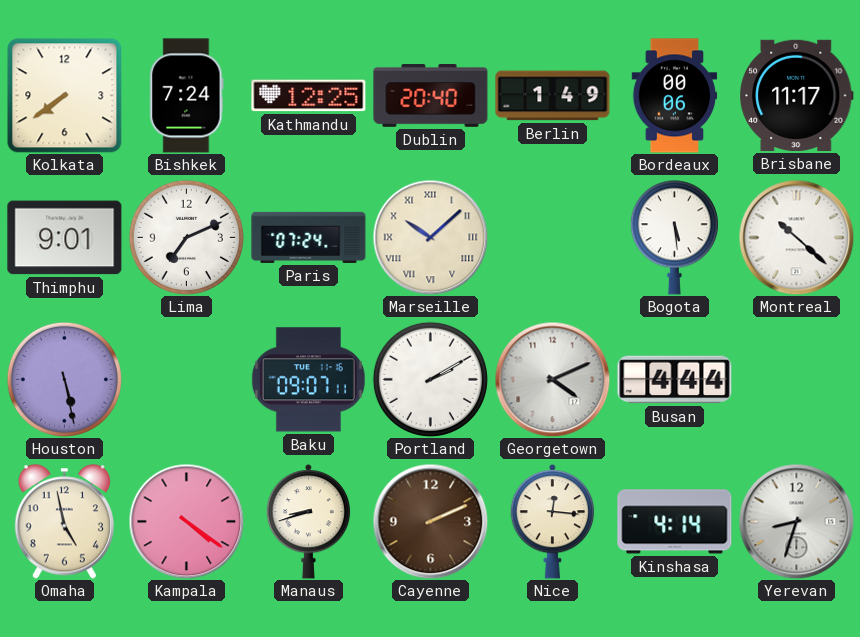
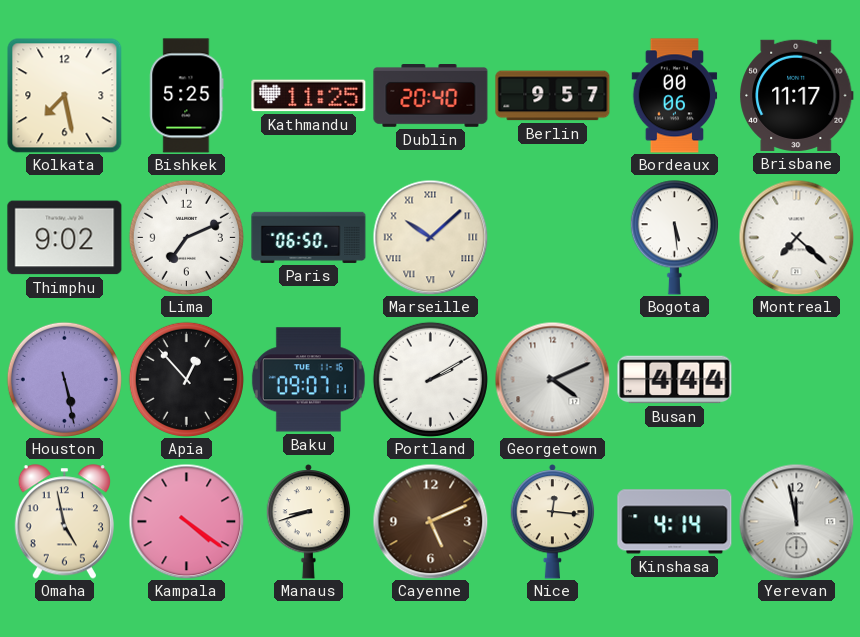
Kolkata: 7:39 -> 7:28 (65, 96)
Bishkek: 7:24 -> 5:25 (187, 96)
Kathmandu: 12:25 -> 11:25 (309, 96)
Berlin: 1:49 -> 9:57 (553, 96)
Thimphu: 9:01 -> 9:02 (65, 238)
Paris: 07:24 -> 06:50 (309, 237)
Montreal: 10:22 -> 7:22 (796, 237)
Apia: none -> 12:53 (186, 379)
Cayenne: 2:11 -> 5:11 (430, 521)
Yerevan: 8:33 -> 11:58 (796, 521)
